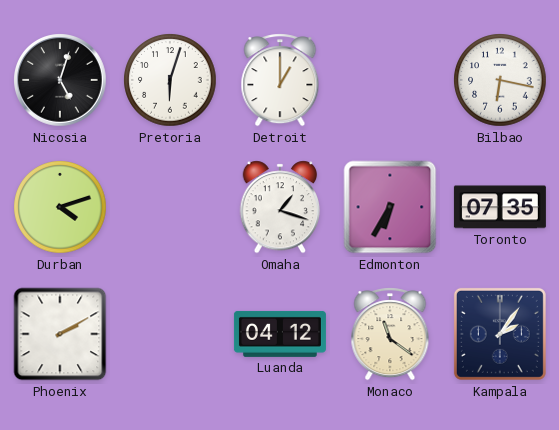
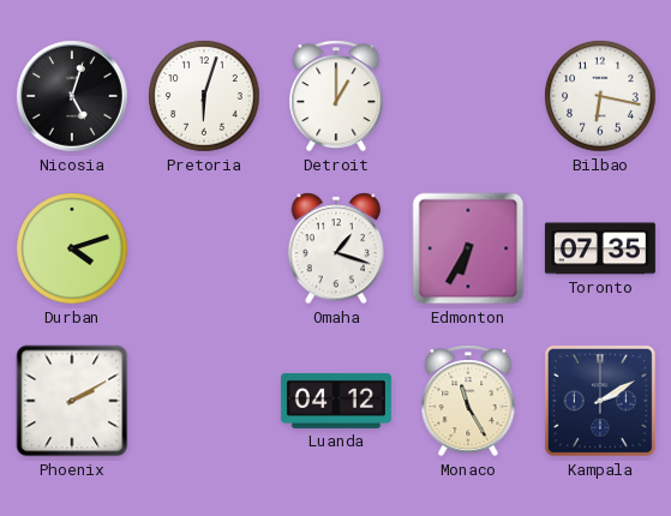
Monaco: 11:21 -> 11:25 (468, 401)
Kampala: 2:06 -> 2:10 (600, 401)
